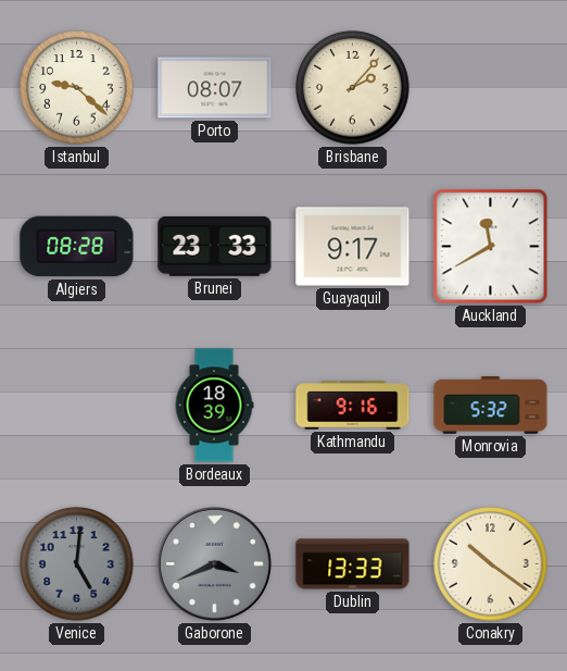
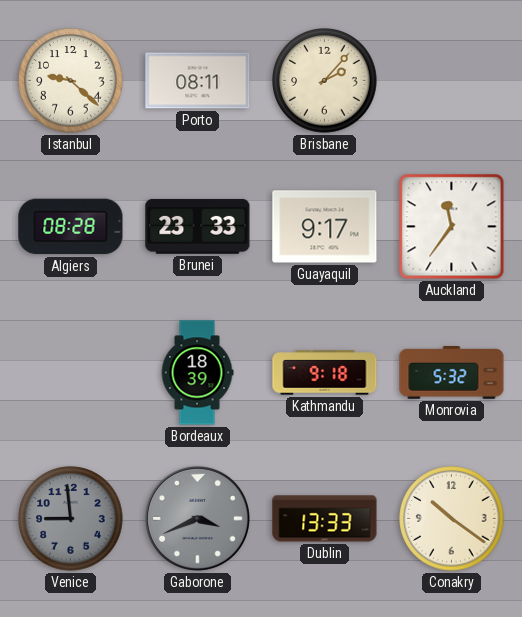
Porto: 08:07 -> 08:11 (198, 81)
Auckland: 11:40 -> 11:36 (452, 227)
Kathmandu: 9:16 -> 9:18 (325, 373)
Venice: 5:01 -> 8:59 (71, 519)
